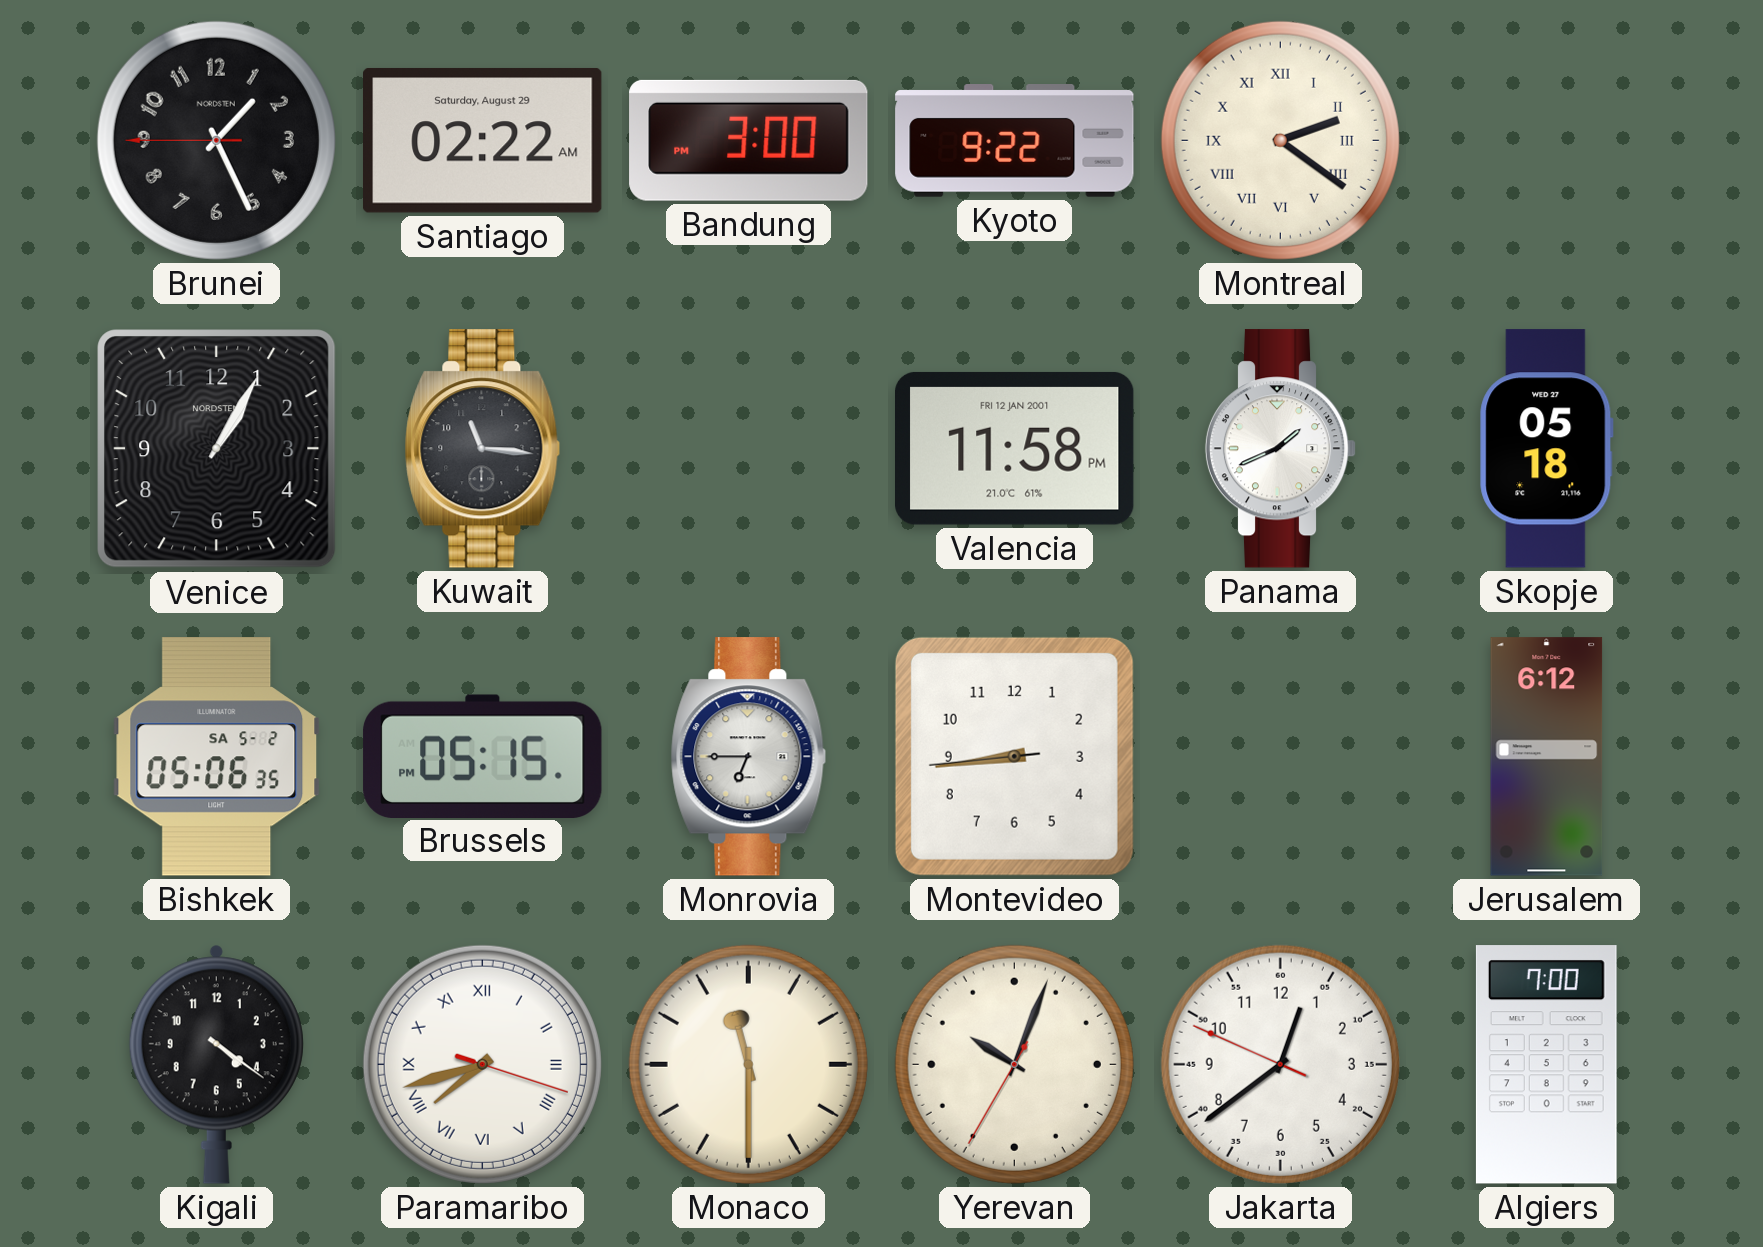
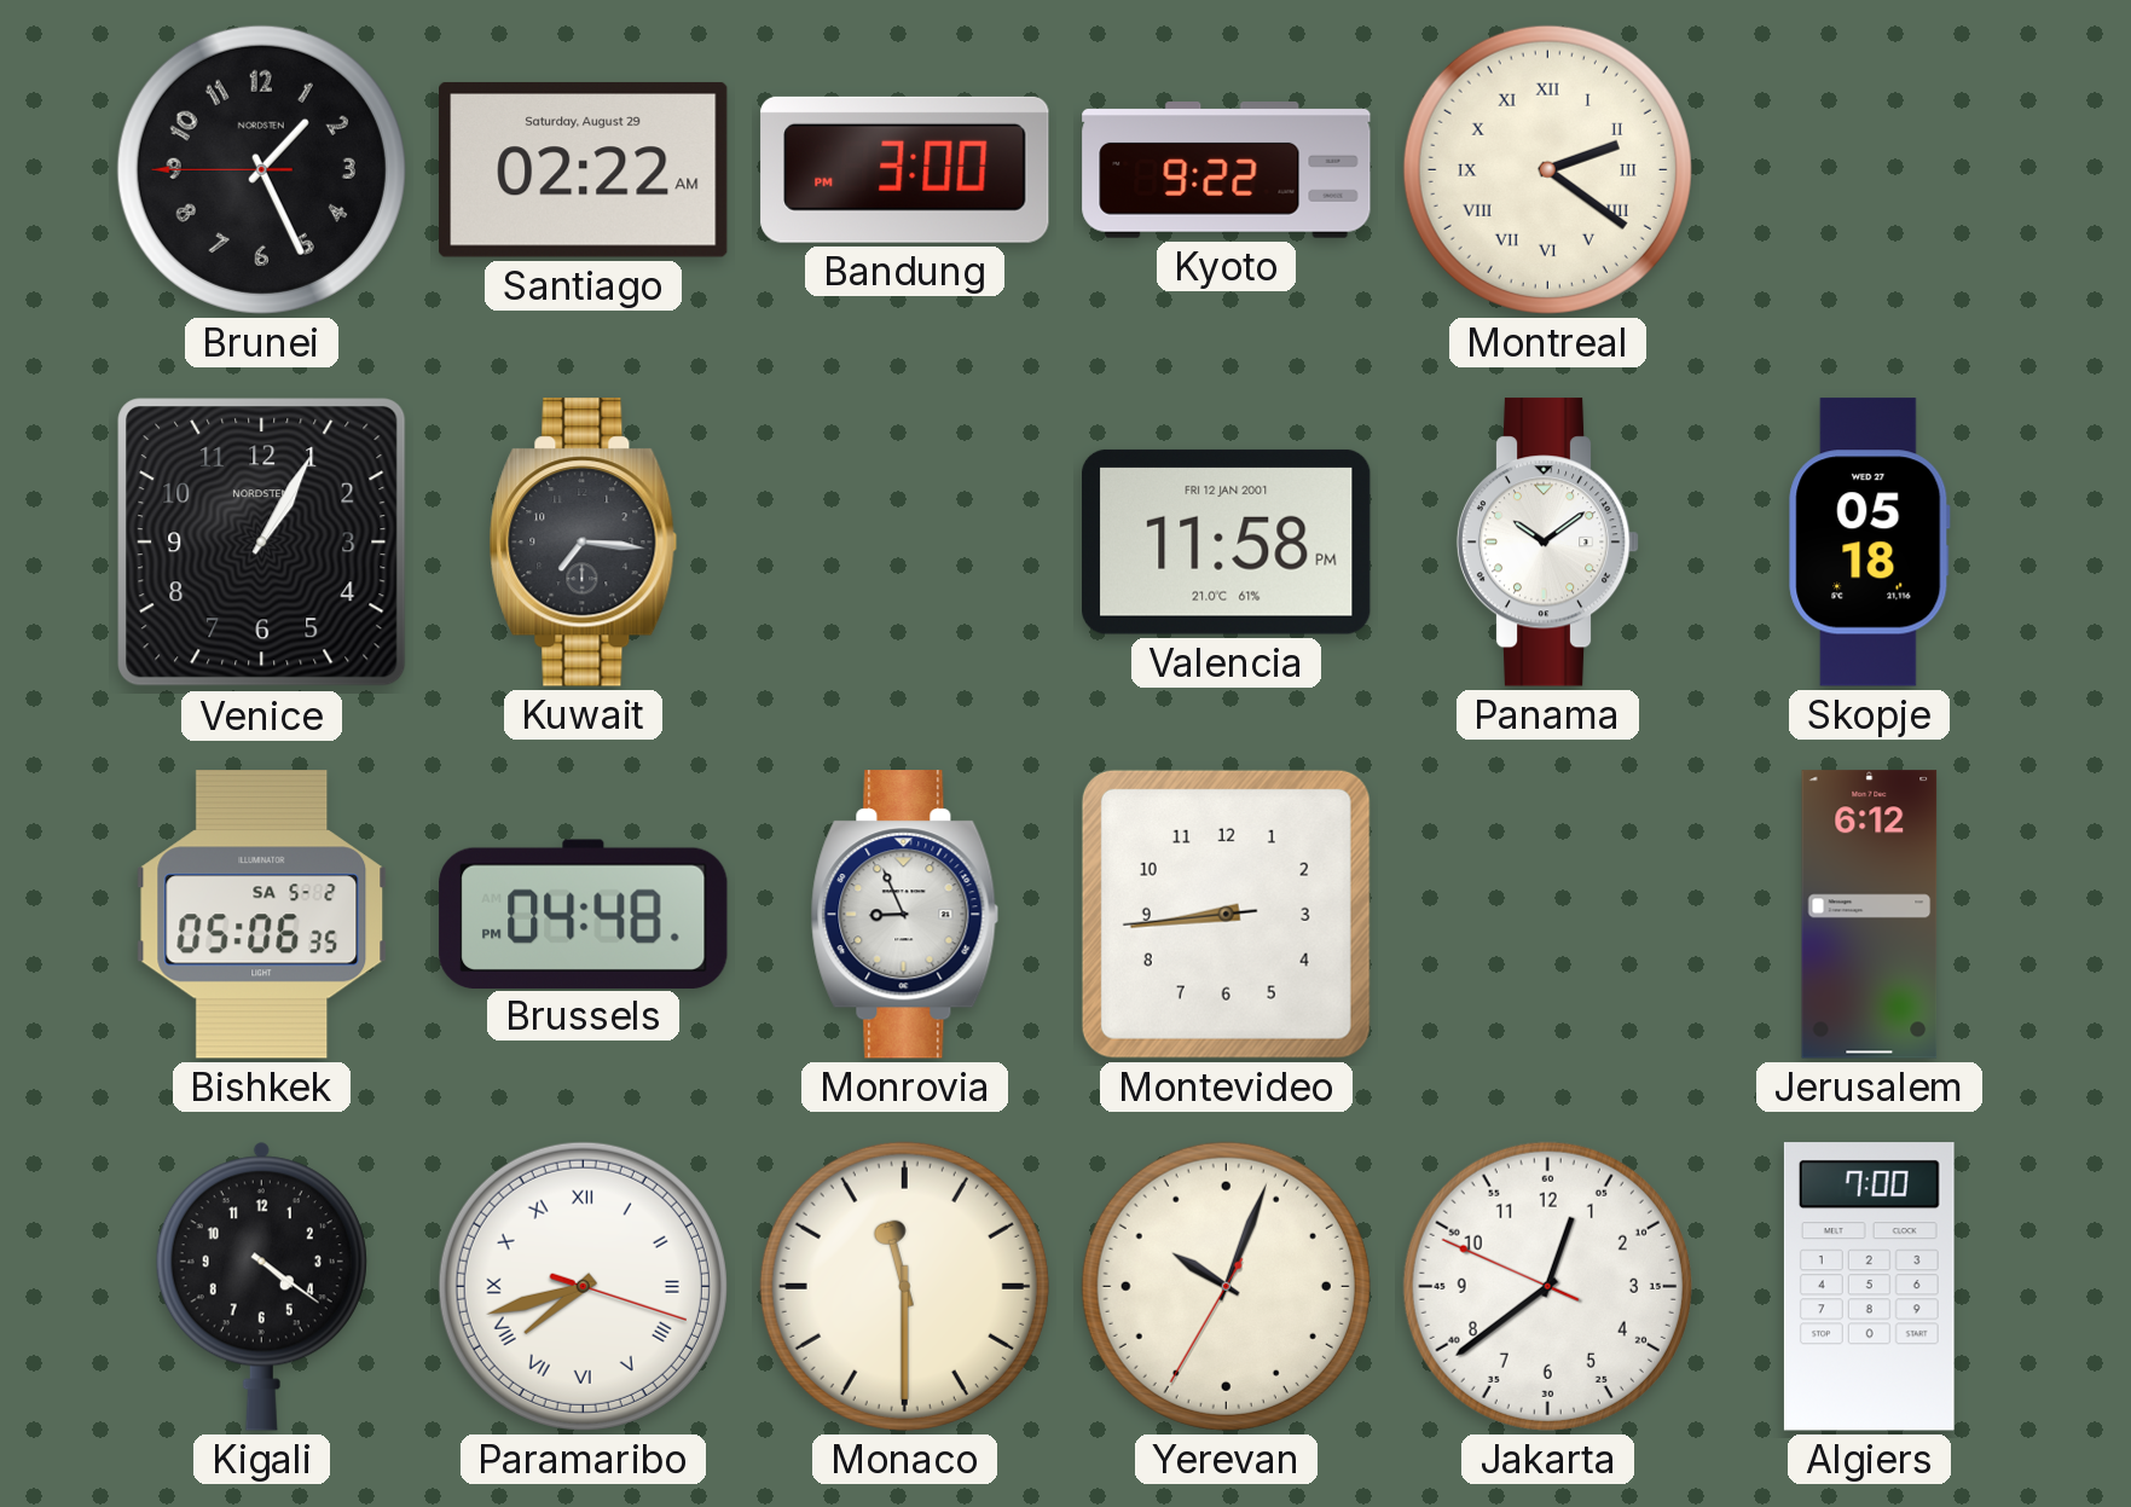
Kuwait: 11:16 -> 7:16 (584, 543)
Panama: 1:41 -> 10:09 (1548, 543)
Brussels: 05:15 -> 04:48 (584, 914)
Monrovia: 6:45 -> 8:56 (905, 915)
